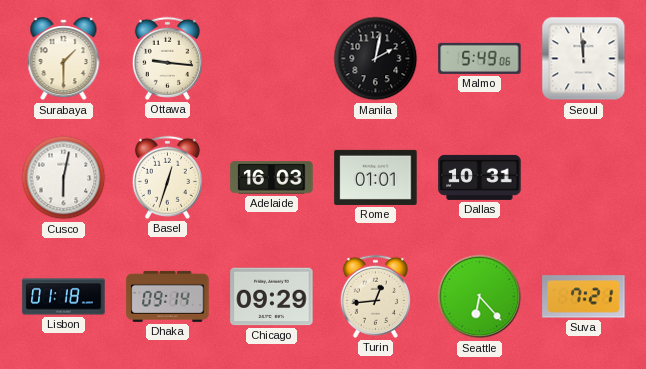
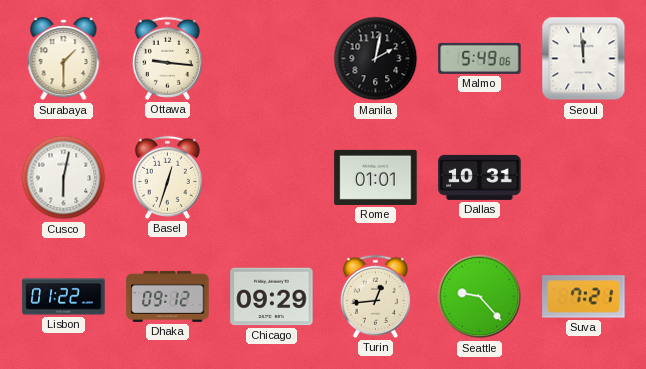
Adelaide: 16:03 -> none (272, 178)
Lisbon: 01:18 -> 01:22 (64, 297)
Dhaka: 09:14 -> 09:12 (168, 296)
Seattle: 6:23 -> 9:23 (480, 297)
